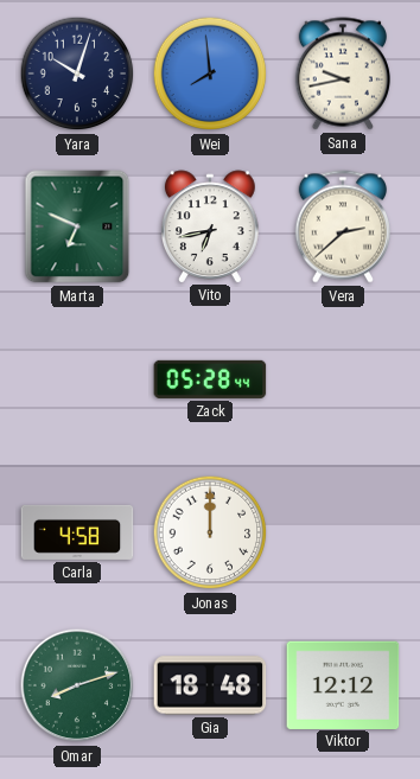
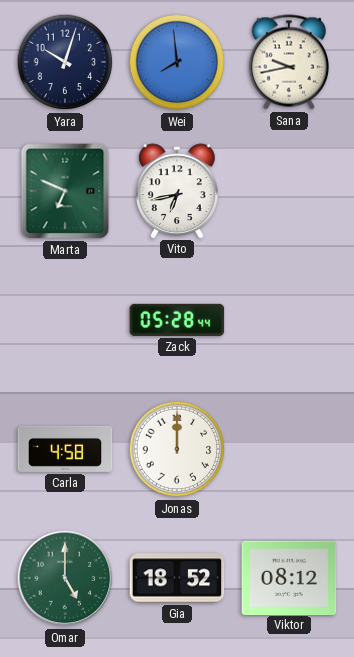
Vera: 2:38 -> none (343, 226)
Omar: 8:12 -> 5:00 (65, 578)
Gia: 18:48 -> 18:52 (177, 578)
Viktor: 12:12 -> 08:12 (289, 577)
